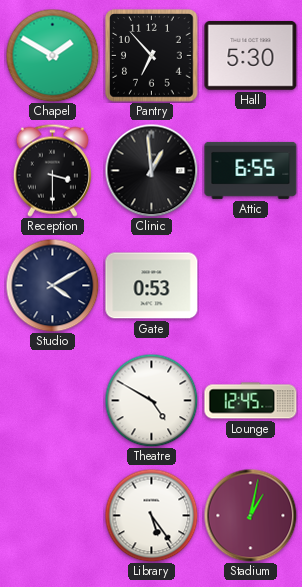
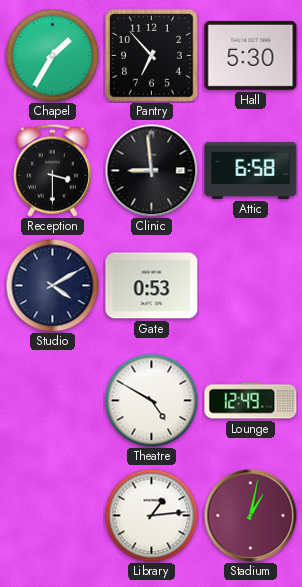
Chapel: 1:50 -> 1:35 (52, 55)
Clinic: 12:59 -> 8:59 (151, 170)
Attic: 6:55 -> 6:58 (251, 170)
Lounge: 12:45 -> 12:49 (251, 401)
Library: 5:24 -> 1:14 (151, 515)
